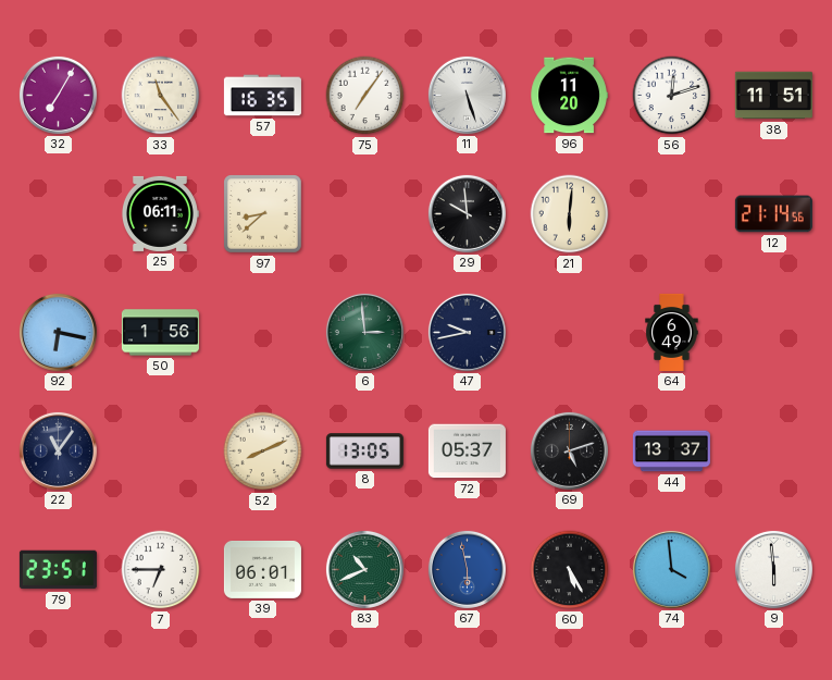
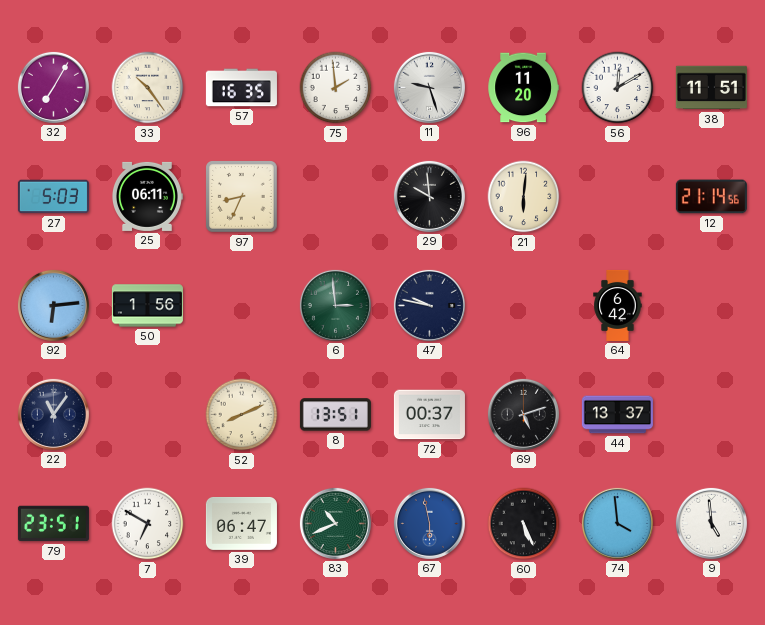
33: 11:24 -> 10:24 (148, 88)
75: 7:06 -> 1:59 (336, 88)
11: 5:27 -> 9:27 (429, 87)
56: 12:12 -> 12:10 (618, 88)
27: none -> 5:03 (53, 197)
97: 8:38 -> 8:34 (242, 197)
92: 6:17 -> 6:14 (53, 305)
47: 9:43 -> 9:47 (429, 305)
64: 6:49 -> 6:42 (618, 305)
8: 13:05 -> 13:51 (335, 415)
72: 05:37 -> 00:37 (429, 415)
7: 6:45 -> 6:50 (148, 524)
39: 06:01 -> 06:47 (241, 523)
60: 5:25 -> 5:26 (524, 524)
9: 5:59 -> 4:59 (711, 523)
